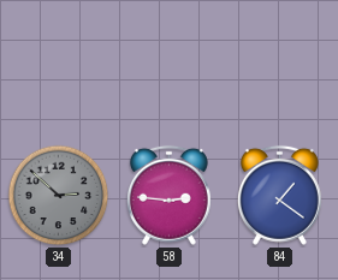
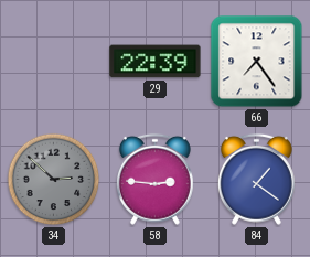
29: none -> 22:39 (156, 62)
66: none -> 7:24 (257, 62)
